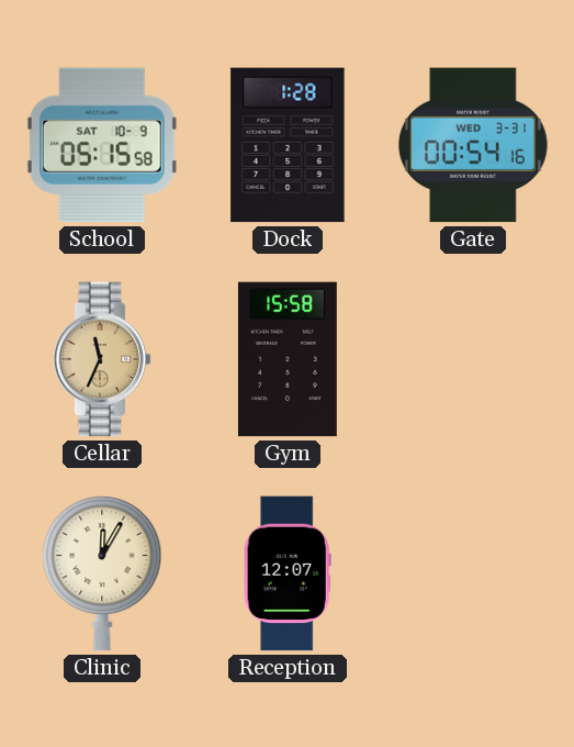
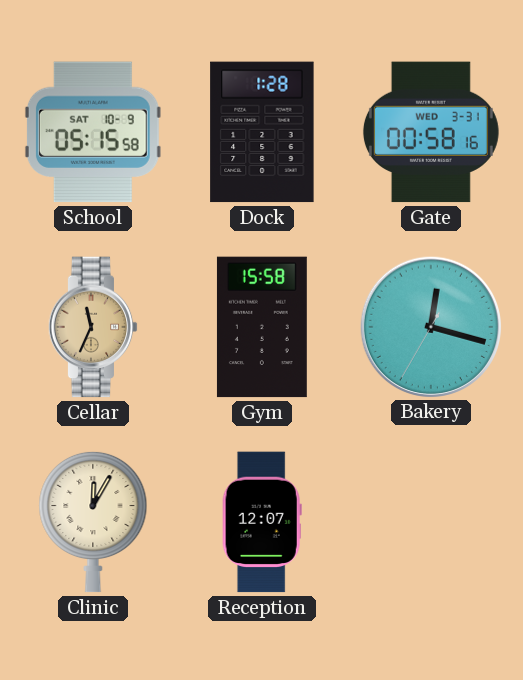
Gate: 00:54 -> 00:58 (431, 132)
Bakery: none -> 12:17 (430, 326)
